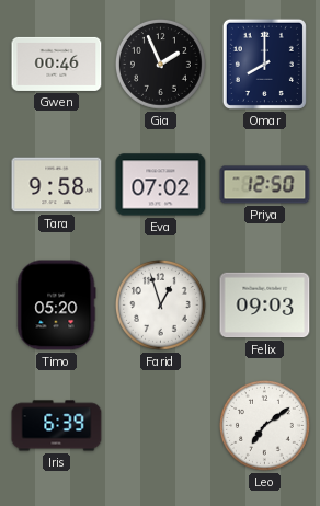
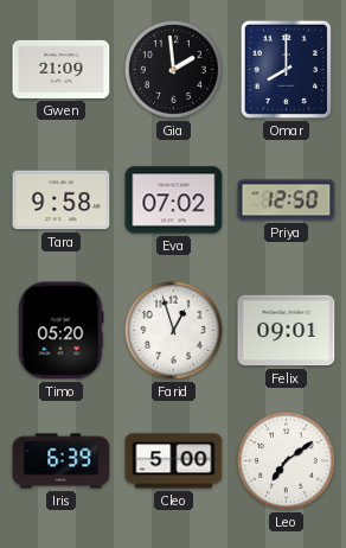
Gwen: 00:46 -> 21:09 (62, 69)
Gia: 1:56 -> 1:59 (174, 70)
Felix: 09:03 -> 09:01 (287, 331)
Cleo: none -> 5:00 (174, 461)
